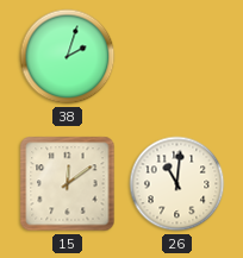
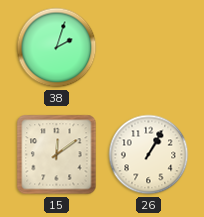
26: 11:01 -> 1:05 (149, 155)
